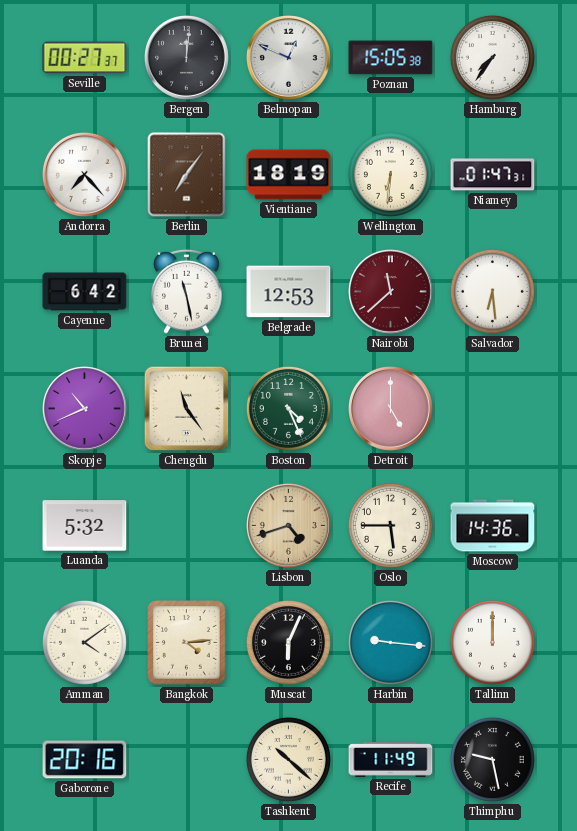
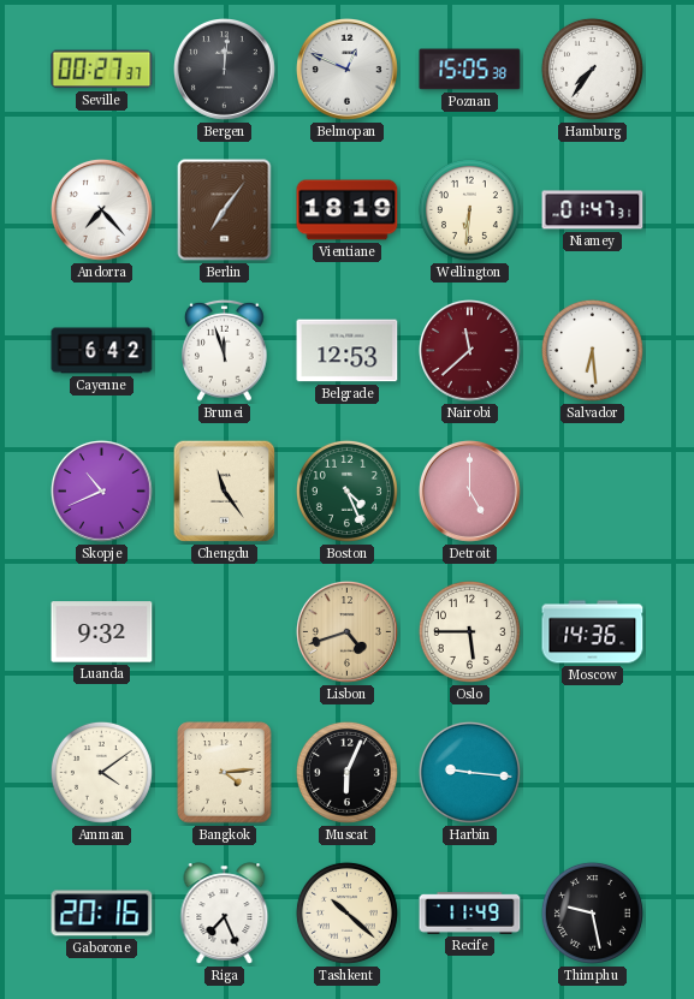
Brunei: 11:28 -> 11:57 (225, 350)
Luanda: 5:32 -> 9:32 (102, 632)
Tallinn: 12:00 -> none (492, 642)
Riga: none -> 7:26 (225, 914)
